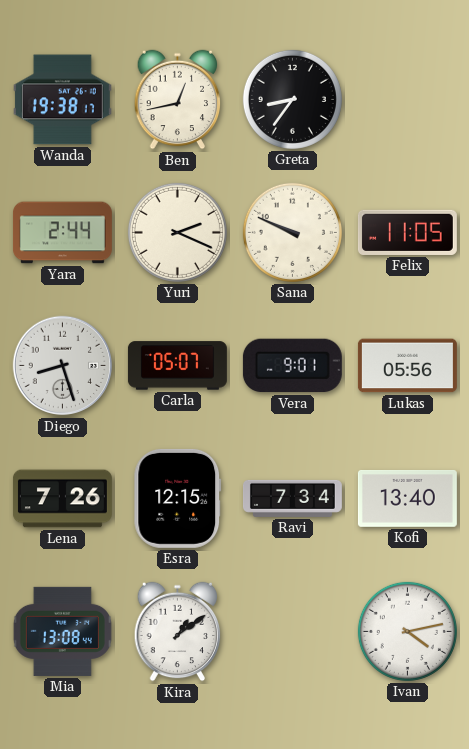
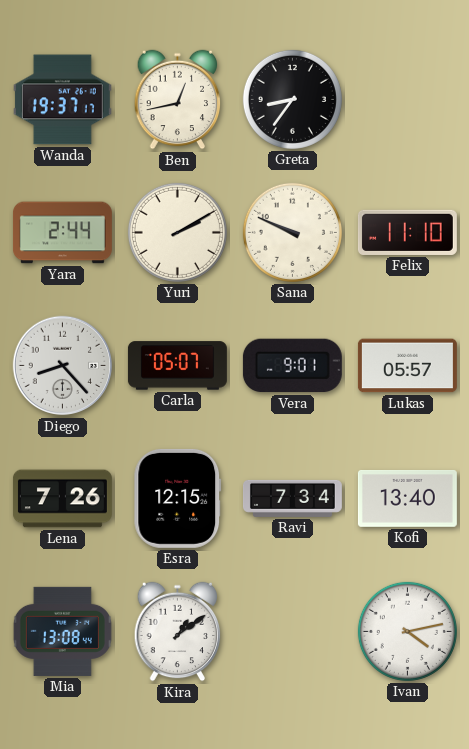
Wanda: 19:38 -> 19:37 (62, 100)
Yuri: 2:19 -> 2:10 (177, 232)
Felix: 11:05 -> 11:10 (407, 232)
Diego: 8:27 -> 8:23 (63, 366)
Lukas: 05:56 -> 05:57 (407, 366)
